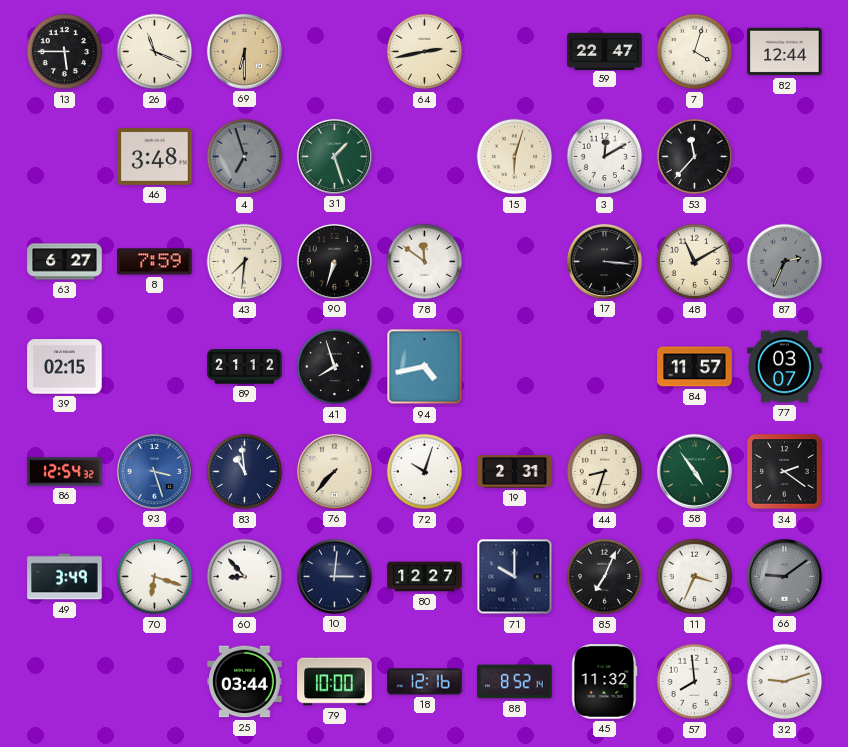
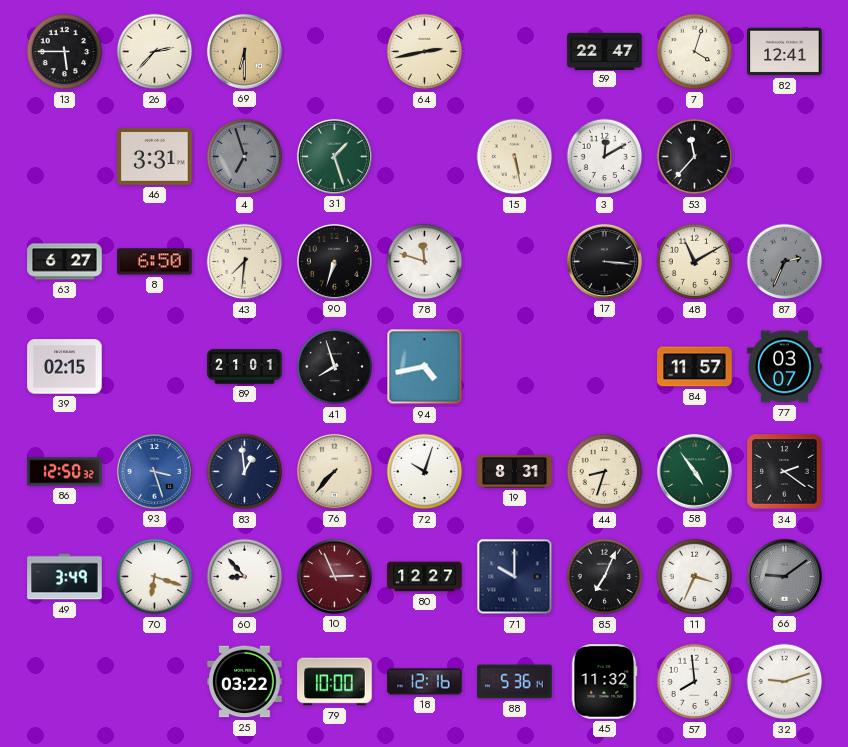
26: 11:19 -> 2:37 (155, 52)
82: 12:44 -> 12:41 (785, 52)
46: 3:48 -> 3:31 (155, 156)
15: 6:03 -> 5:28 (515, 157)
8: 7:59 -> 6:50 (155, 262)
78: 11:51 -> 11:48 (425, 262)
89: 21:12 -> 21:01 (245, 367)
86: 12:54 -> 12:50 (65, 472)
83: 10:59 -> 12:59 (245, 472)
19: 2:31 -> 8:31 (515, 472)
10: 3:01 -> 2:56 (334, 576)
10 dial: navy -> burgundy (334, 576)
25: 03:44 -> 03:22 (245, 682)
88: 8:52 -> 5:36 (515, 682)
